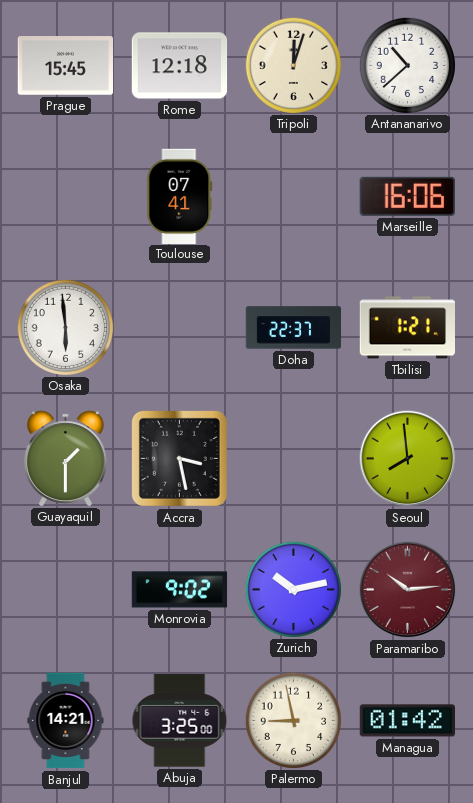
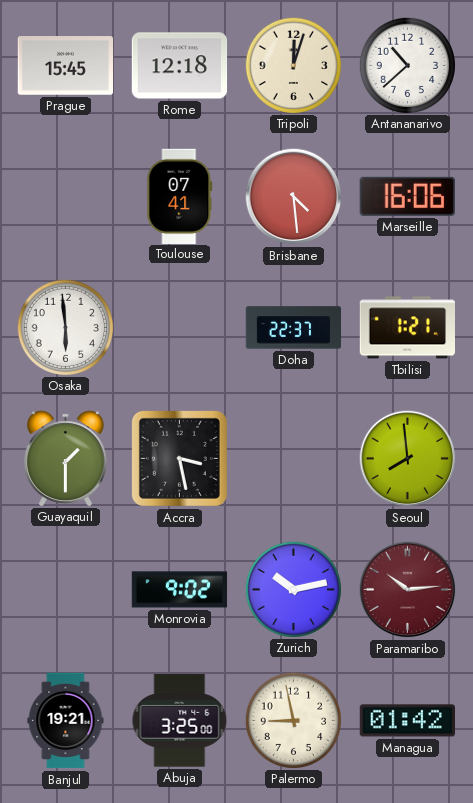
Brisbane: none -> 4:29 (294, 197)
Banjul: 14:21 -> 19:21 (66, 721)
